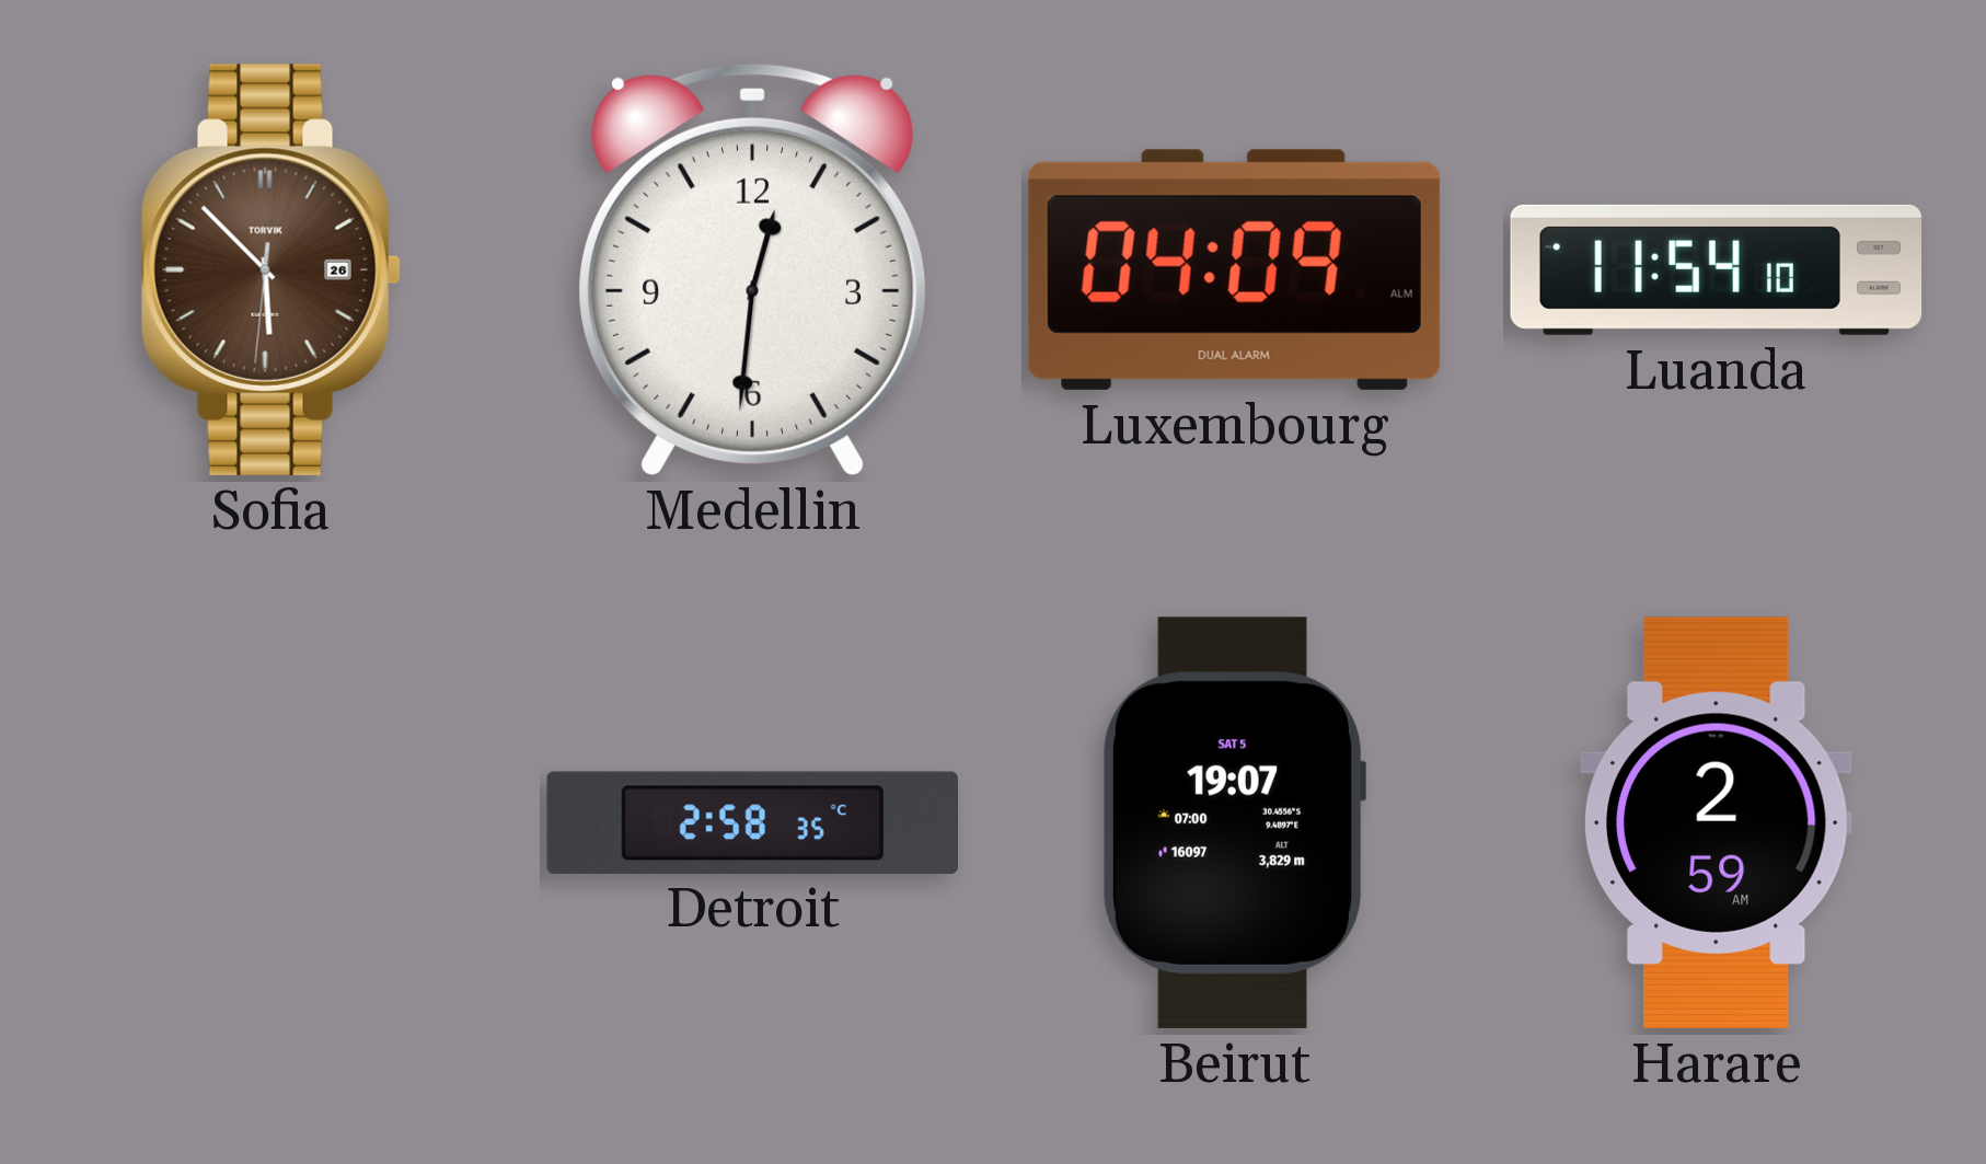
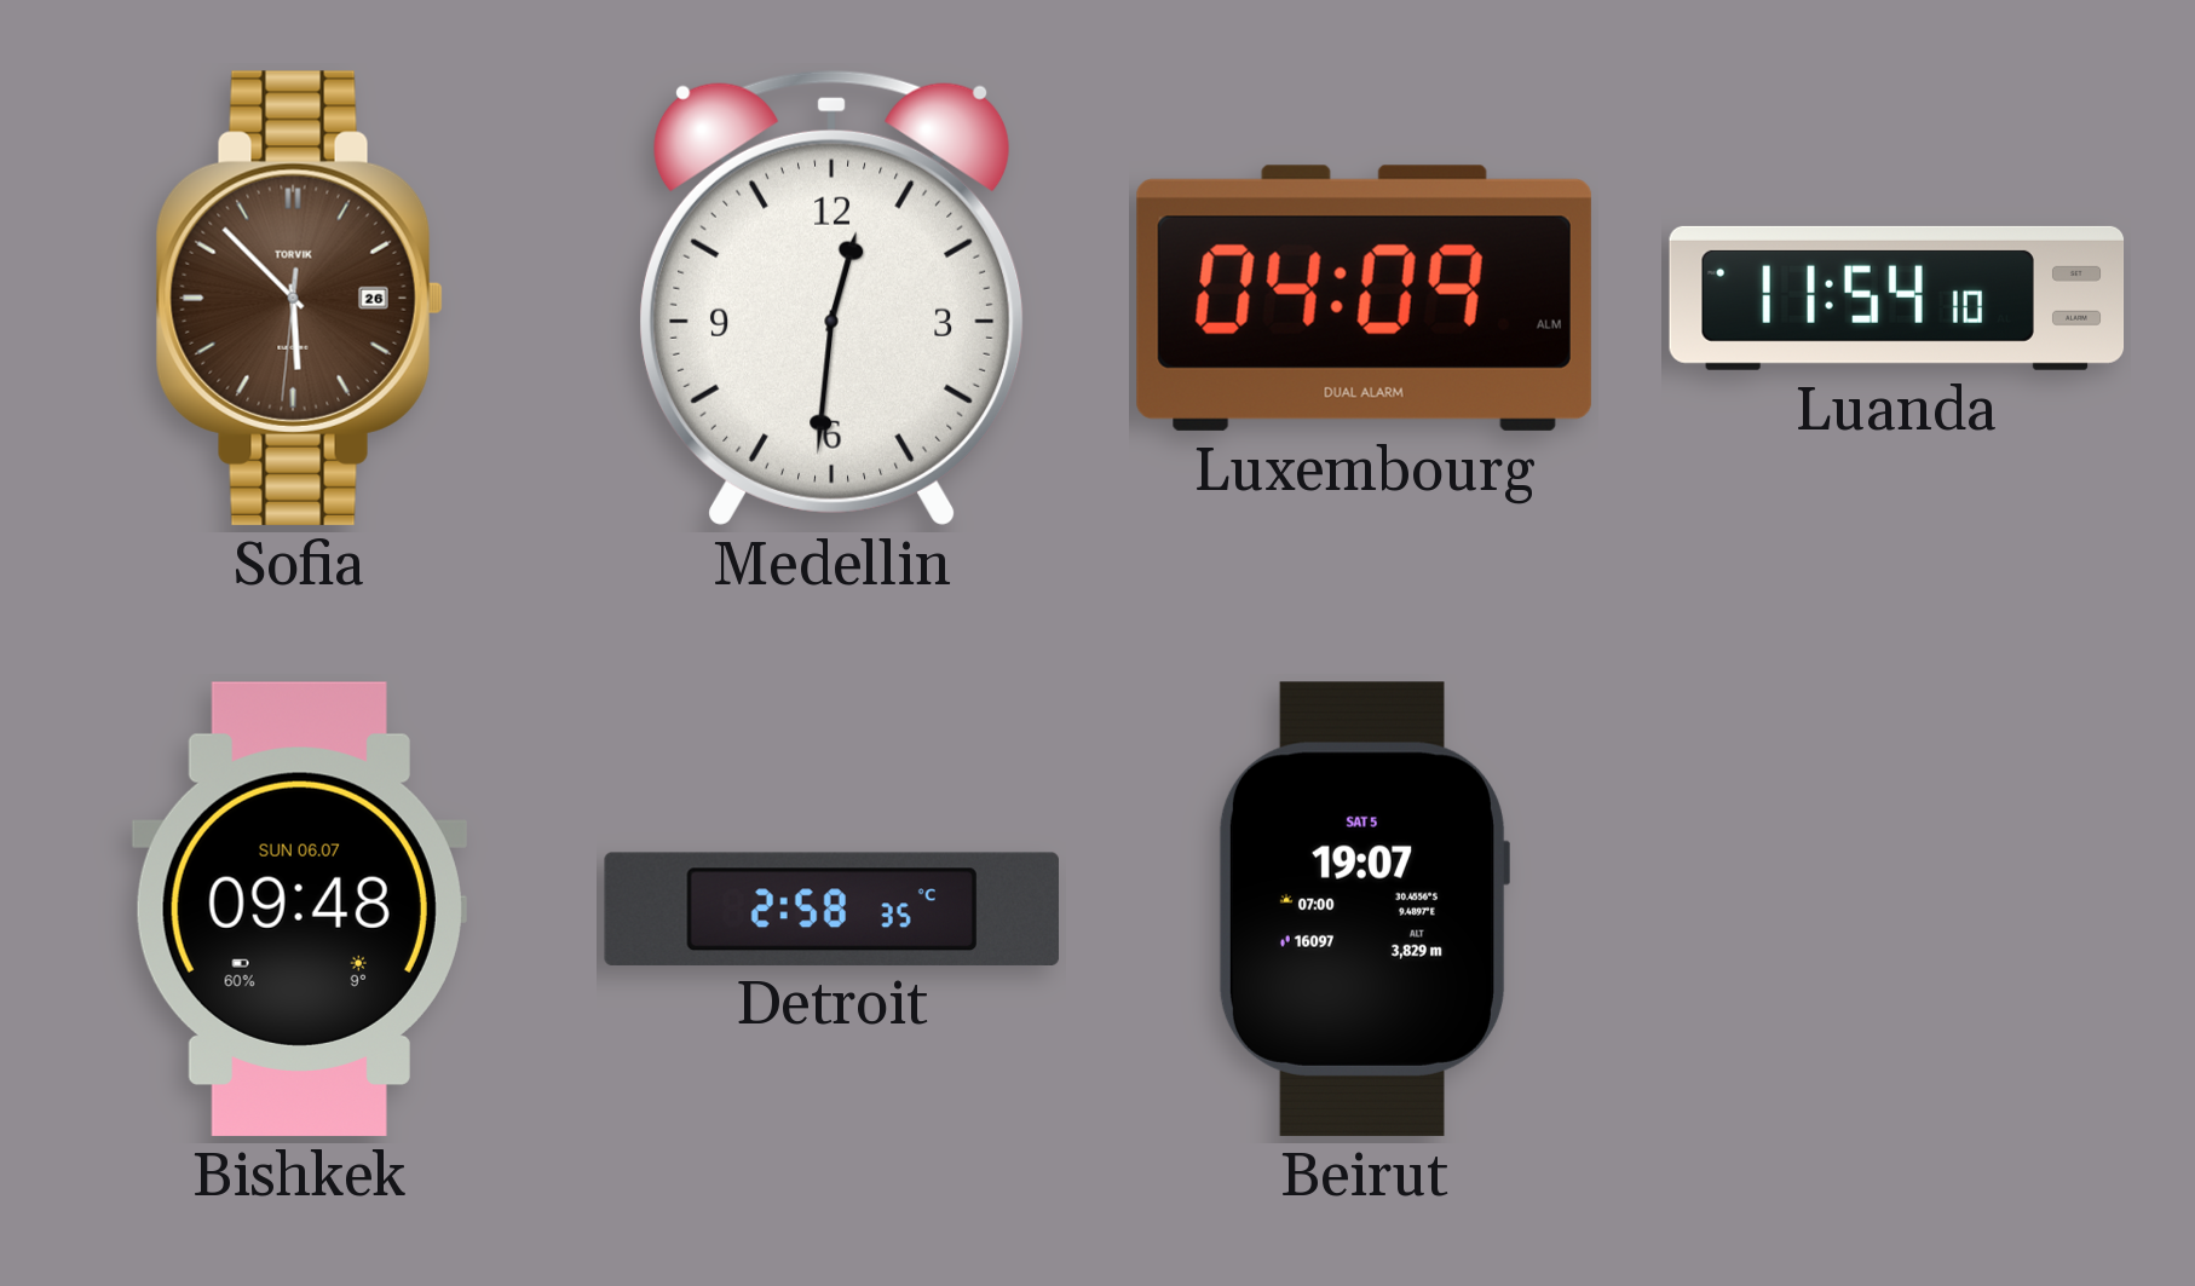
Bishkek: none -> 09:48 (299, 909)
Harare: 2:59 -> none (1716, 822)
